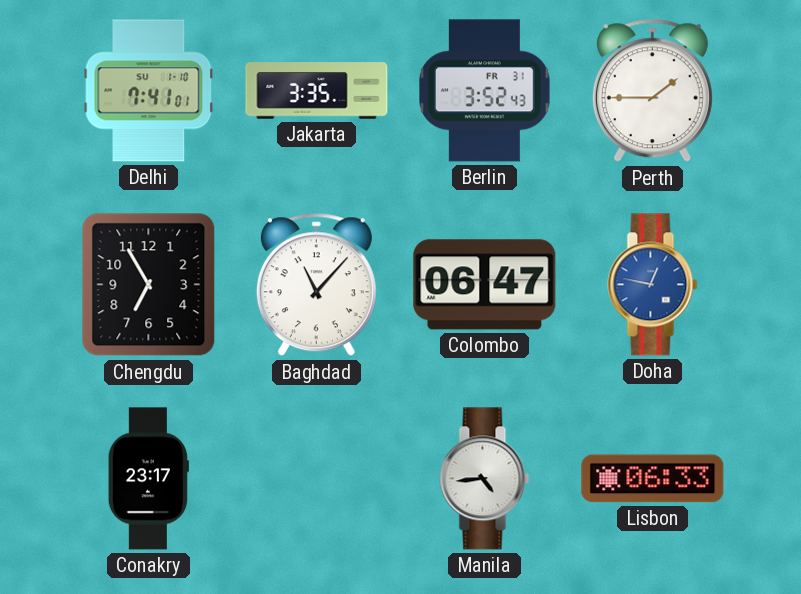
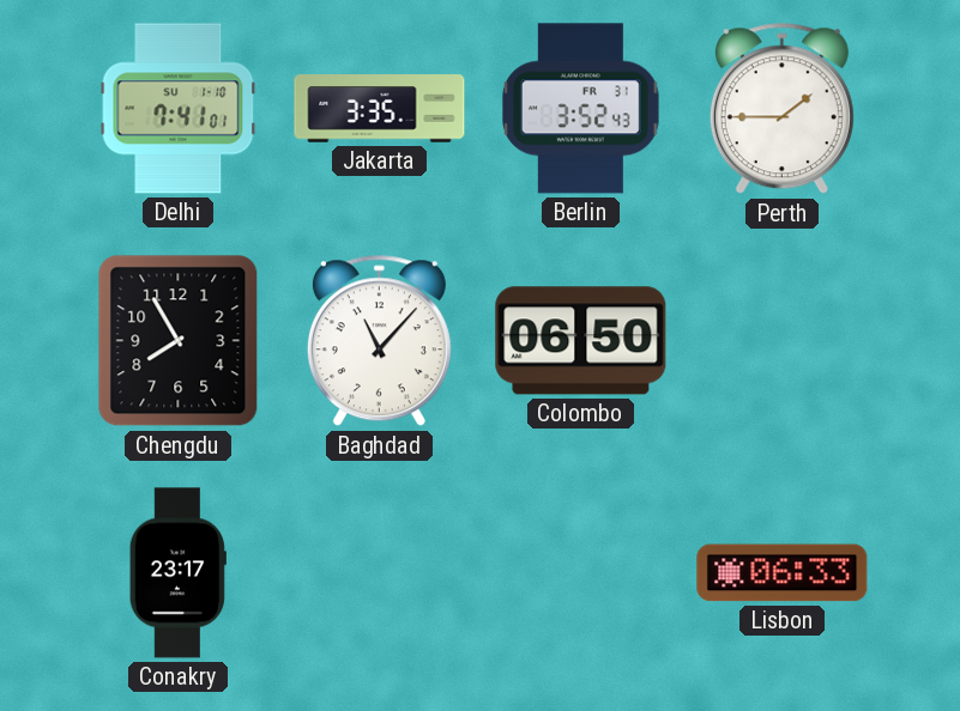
Chengdu: 6:55 -> 7:55 (179, 341)
Colombo: 06:47 -> 06:50 (581, 341)
Doha: 12:47 -> none (653, 285)
Manila: 4:44 -> none (485, 479)
